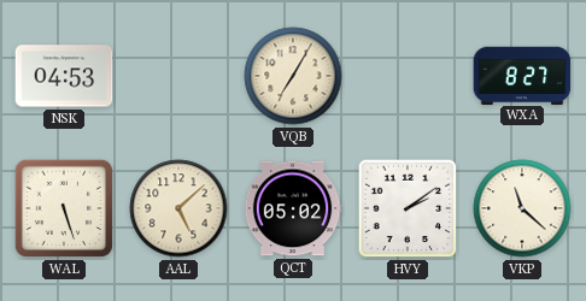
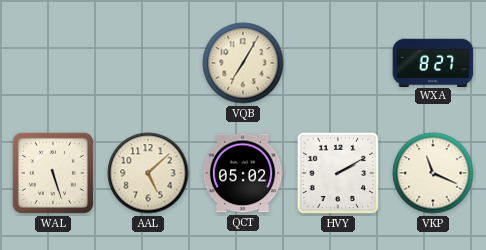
NSK: 04:53 -> none (64, 76)
HVY: 2:09 -> 2:10 (338, 173)
VKP: 11:22 -> 11:19 (433, 173)
